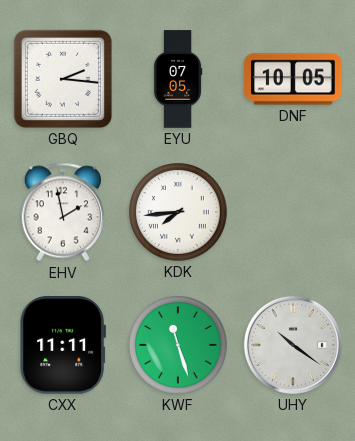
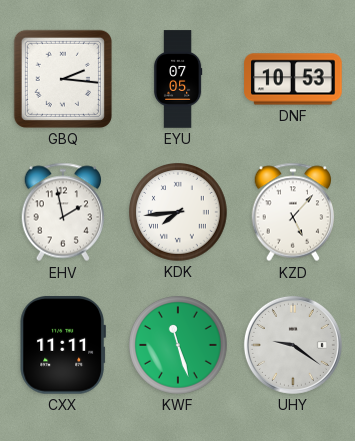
DNF: 10:05 -> 10:53 (293, 79)
KZD: none -> 5:07 (293, 212)
UHY: 10:21 -> 9:21 (293, 345)
